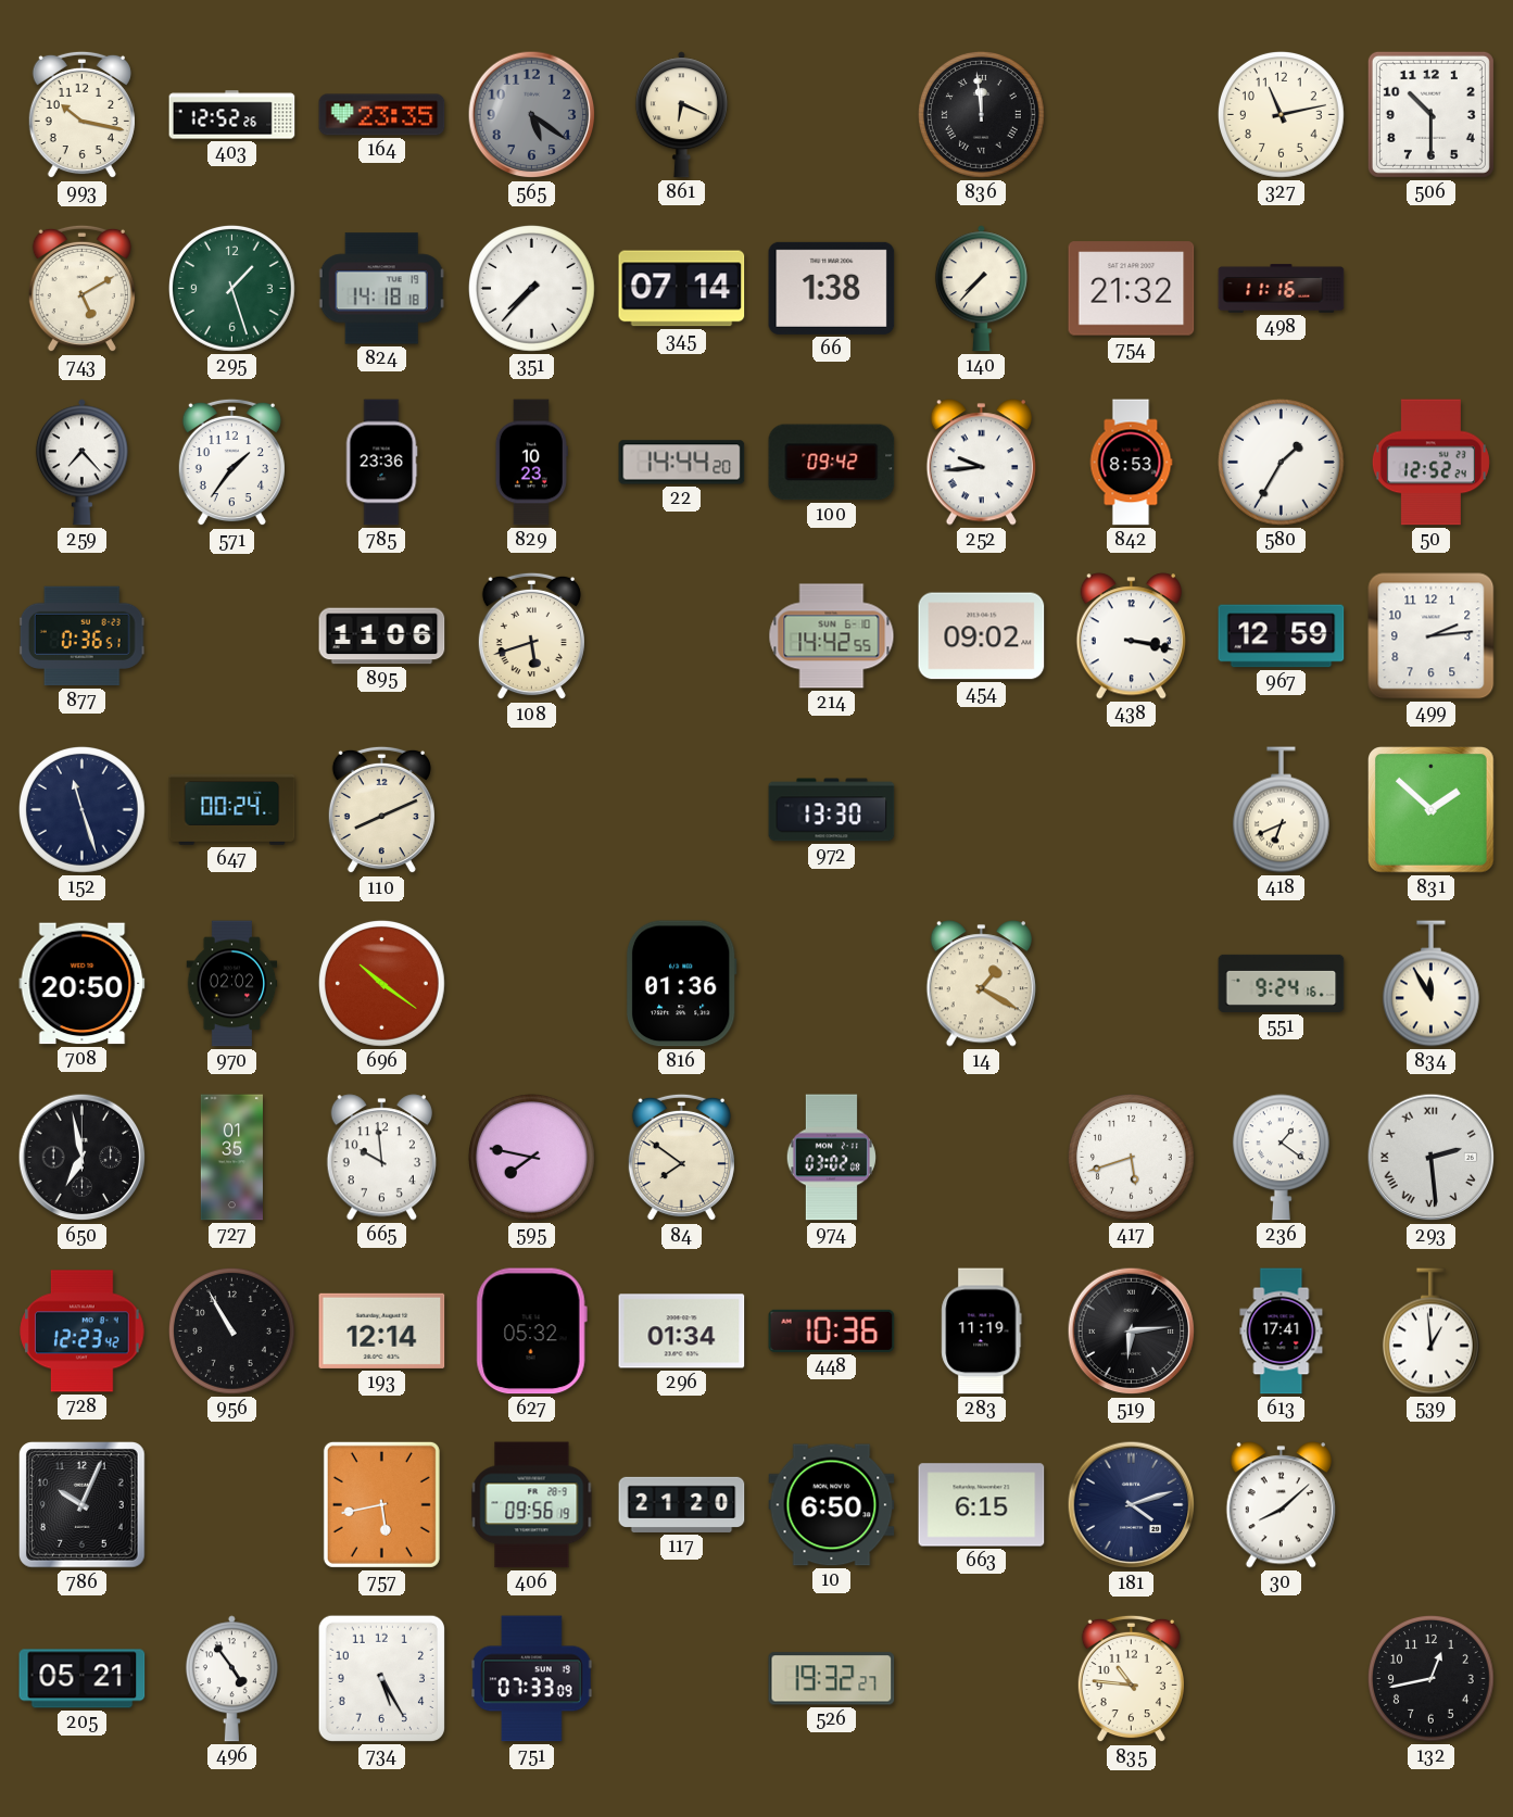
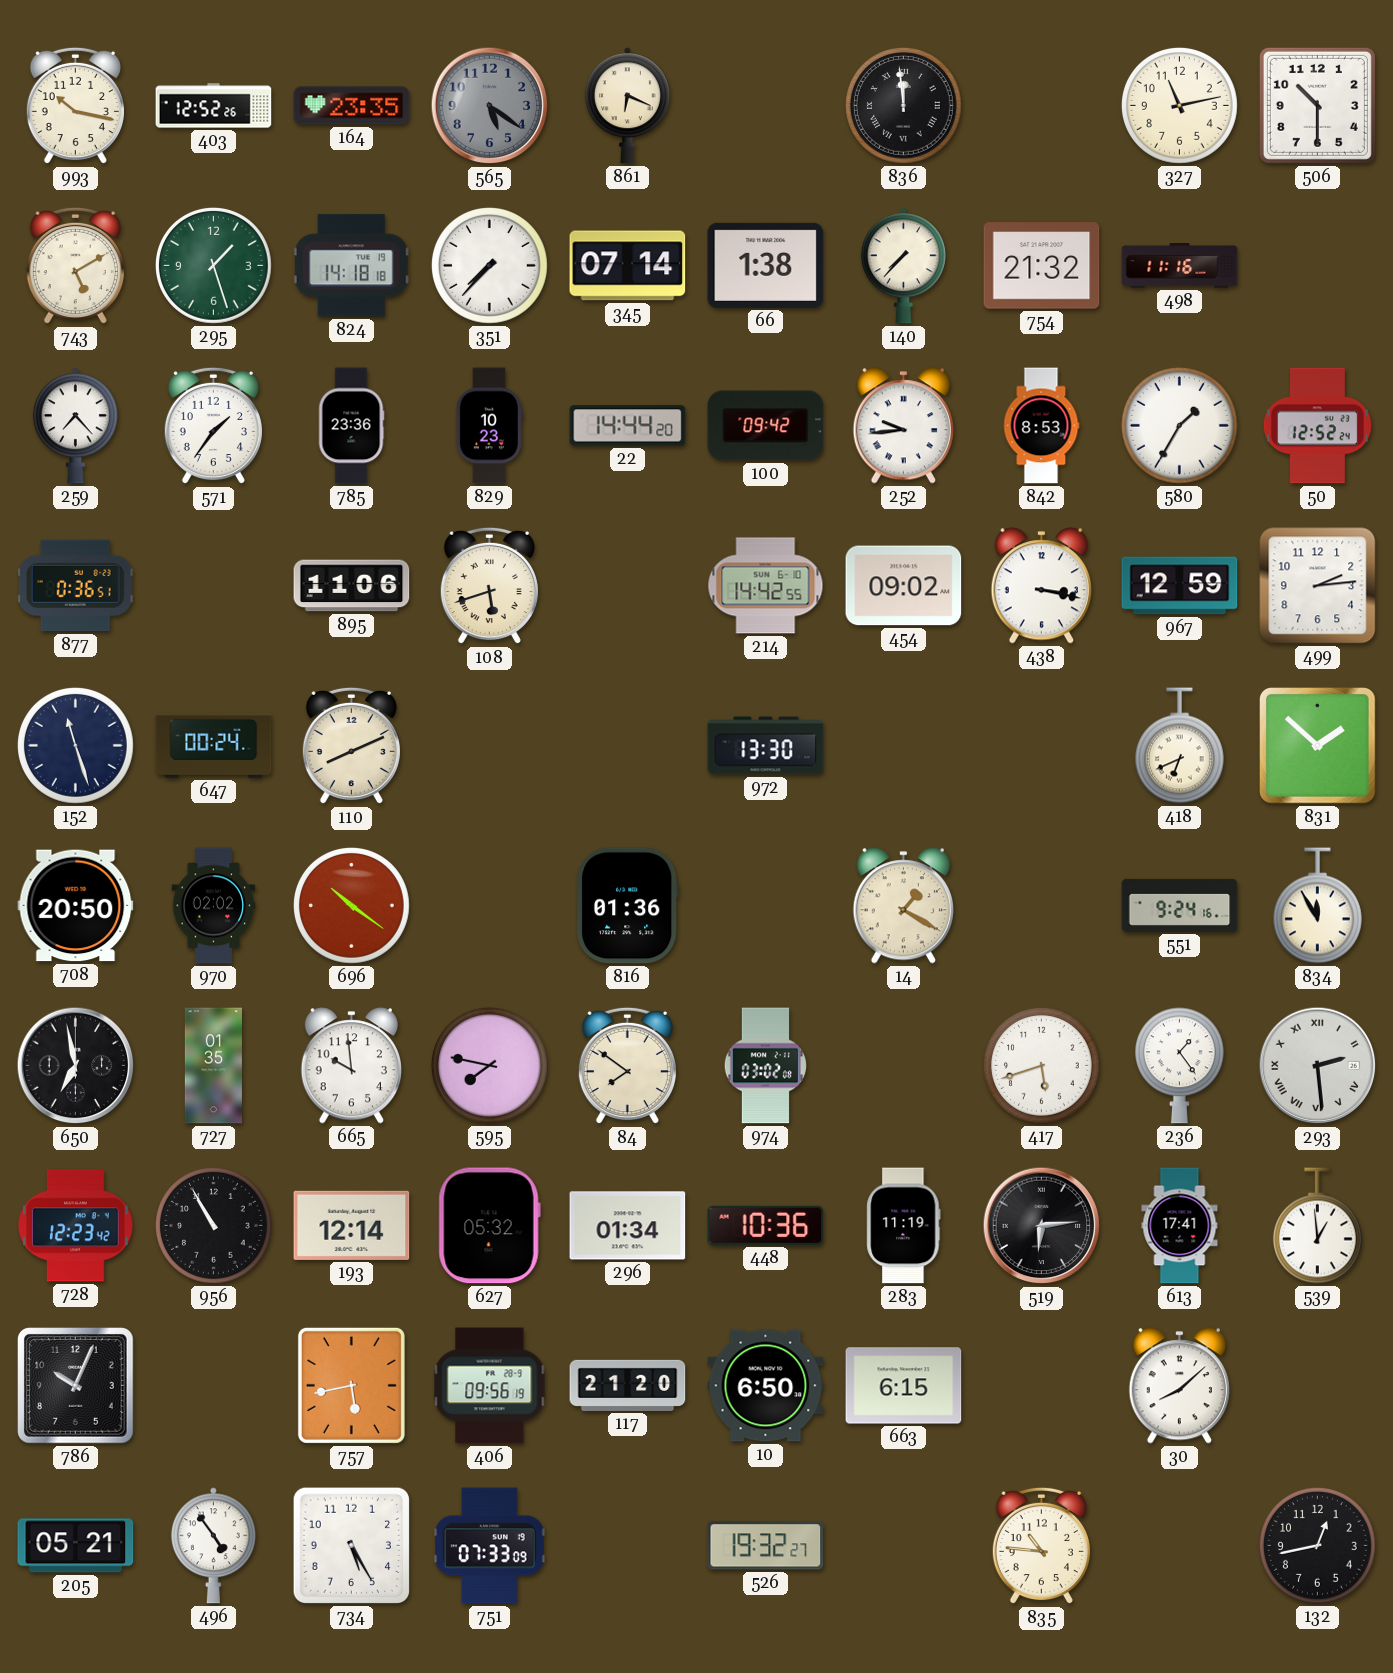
236: 1:21 -> 1:24 (1179, 1066)
181: 4:12 -> none (1132, 1505)
